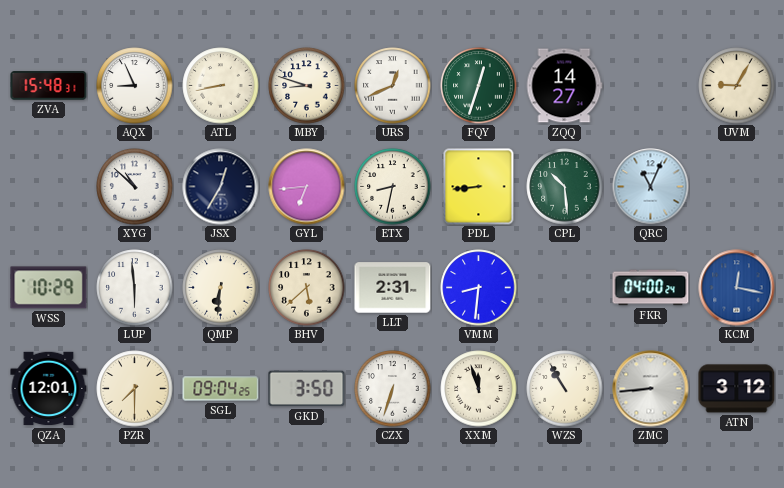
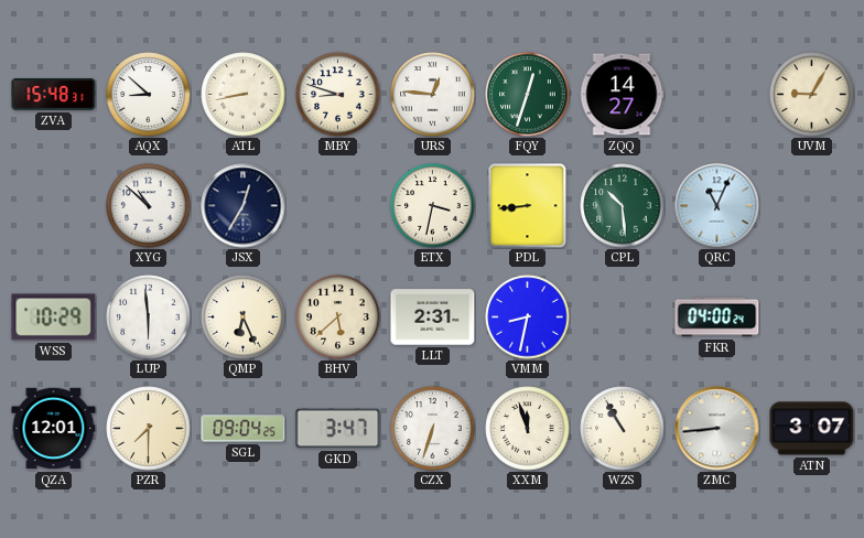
AQX: 8:56 -> 8:52 (149, 95)
URS: 12:41 -> 12:46 (433, 95)
GYL: 6:44 -> none (307, 187)
ETX: 8:32 -> 3:32 (433, 206)
QMP: 6:31 -> 6:26 (244, 318)
VMM: 8:31 -> 8:32 (528, 318)
KCM: 12:17 -> none (737, 288)
GKD: 3:50 -> 3:47 (338, 429)
ATN: 3:12 -> 3:07 (812, 429)
